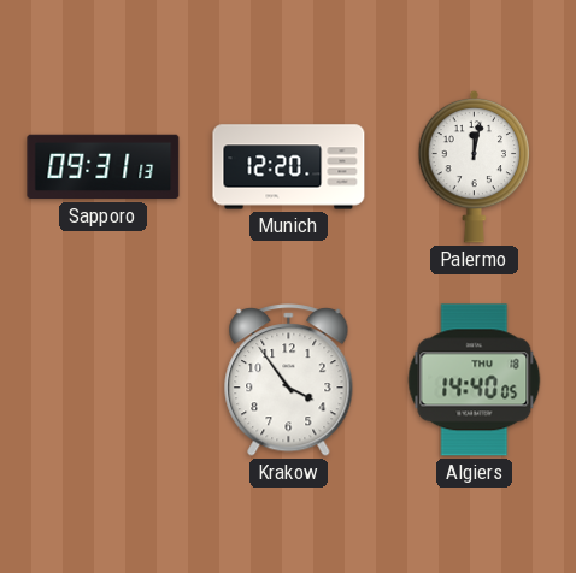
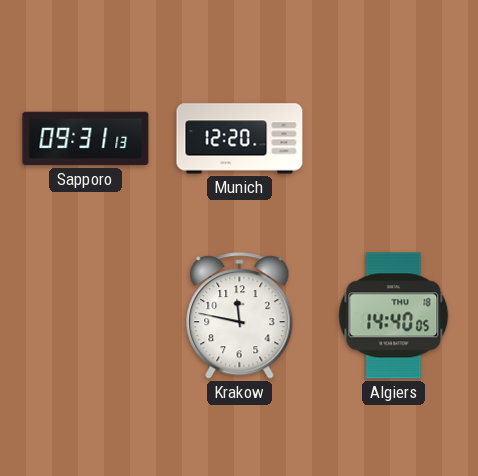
Palermo: 12:02 -> none (475, 166)
Krakow: 3:54 -> 11:47 (240, 316)
